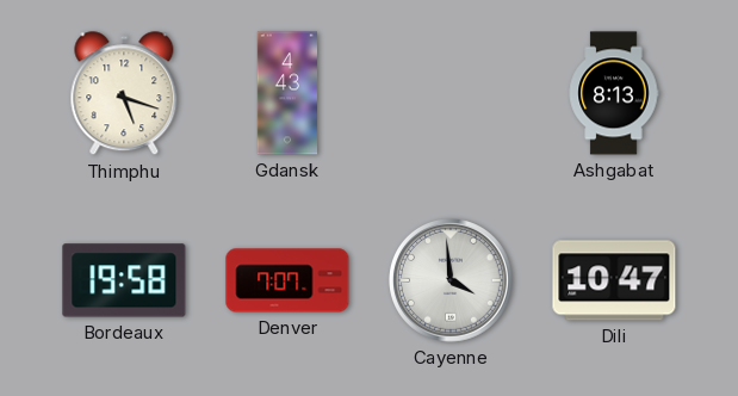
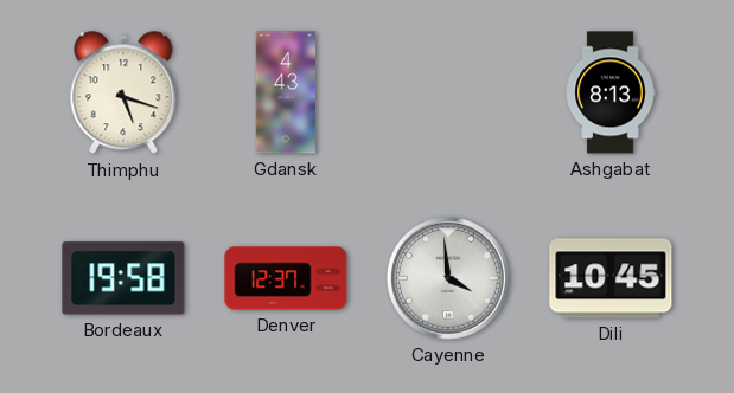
Denver: 7:07 -> 12:37 (286, 278)
Dili: 10:47 -> 10:45 (611, 278)
